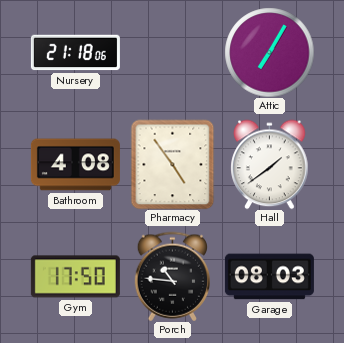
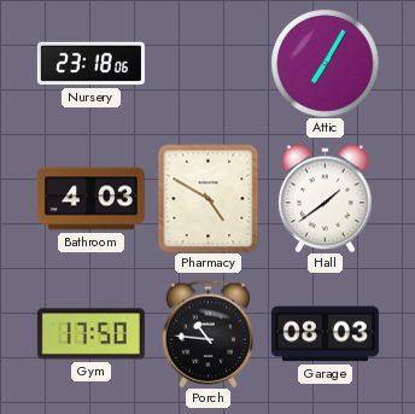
Nursery: 21:18 -> 23:18 (90, 64)
Bathroom: 4:08 -> 4:03 (90, 199)
Pharmacy: 4:54 -> 4:50 (209, 198)
